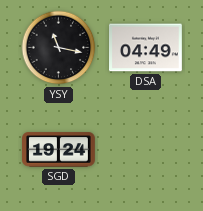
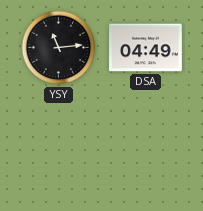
YSY: 11:17 -> 11:14 (59, 48)
SGD: 19:24 -> none (59, 150)
